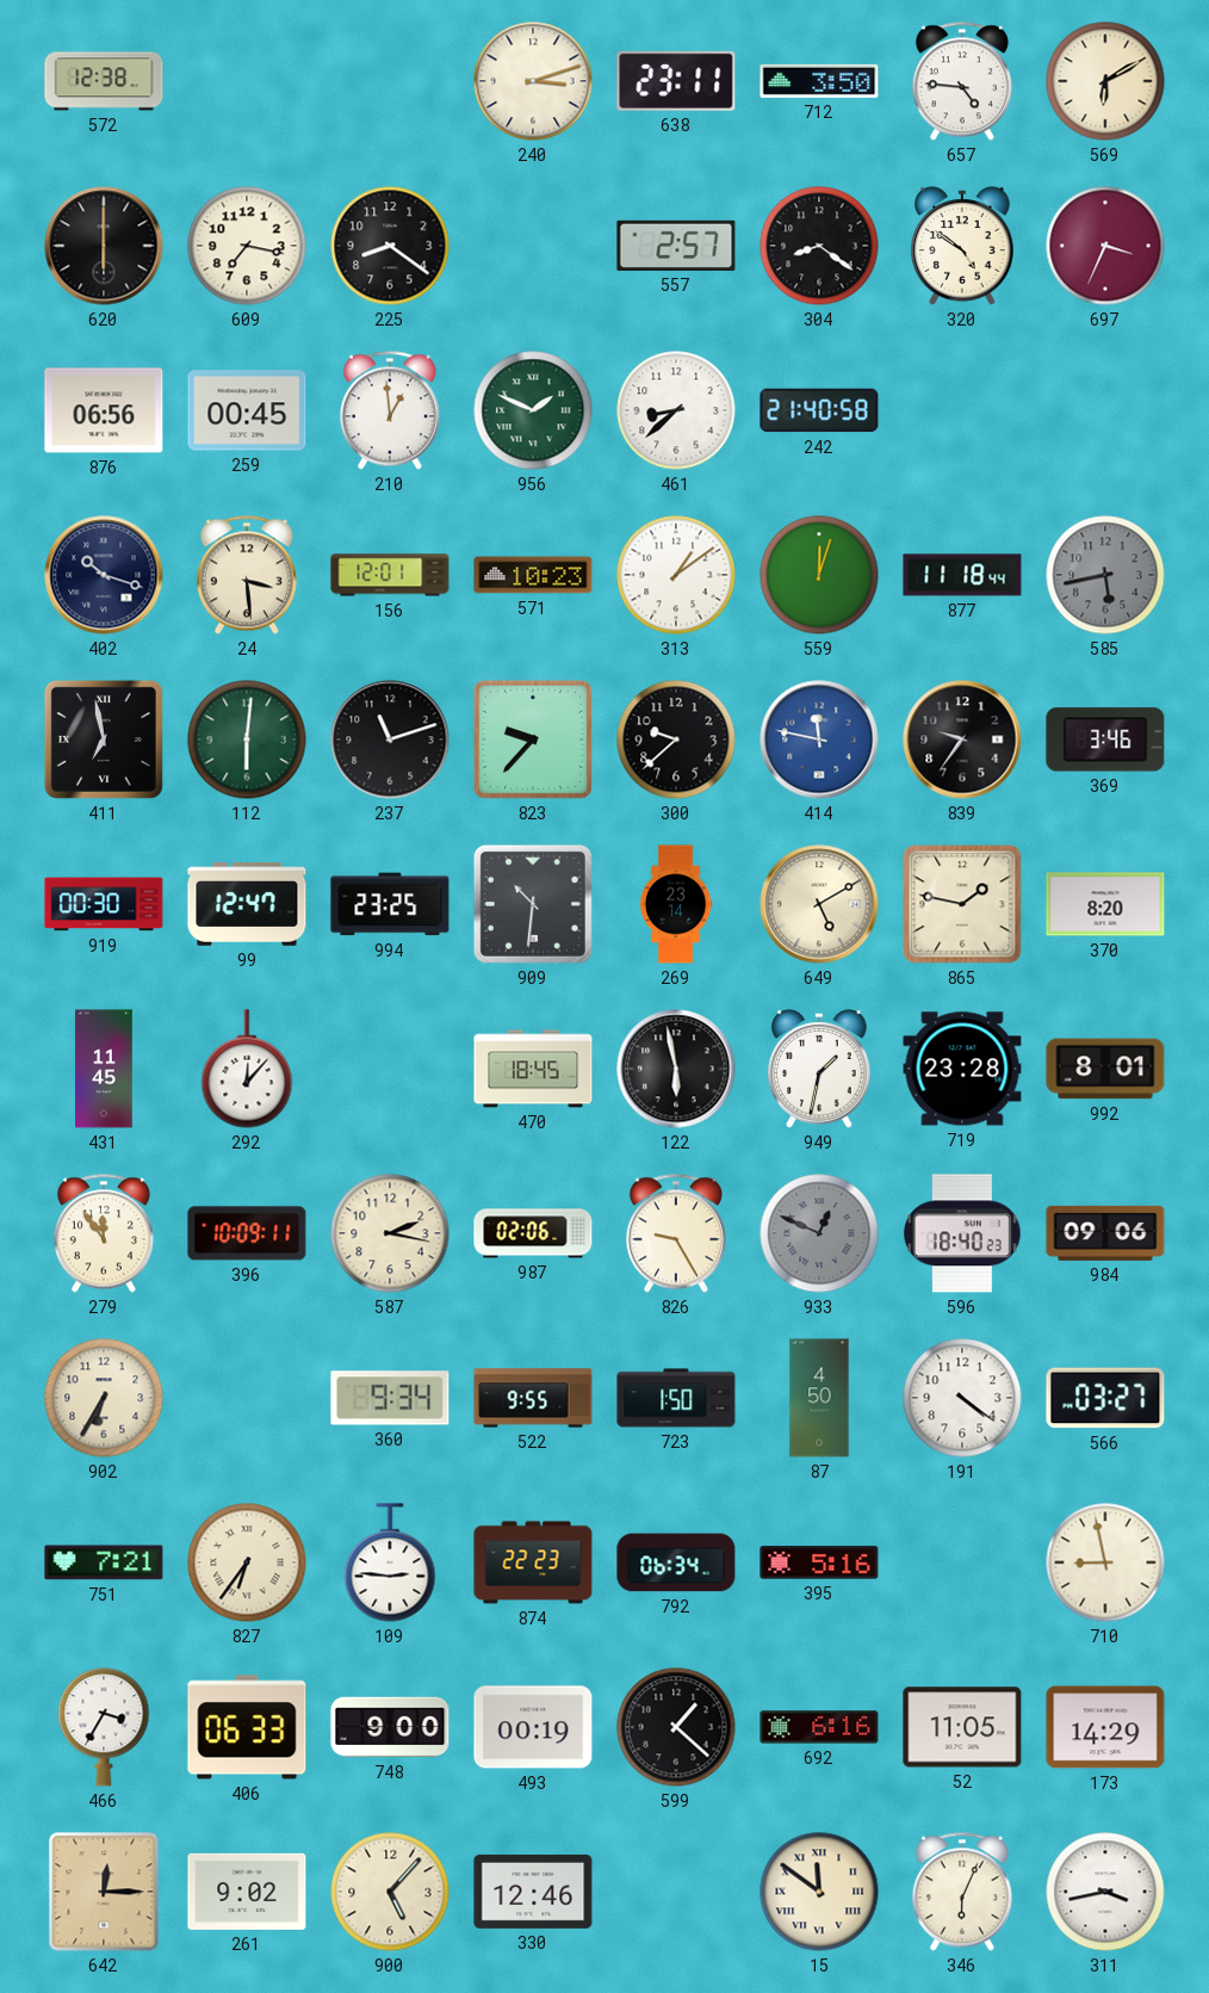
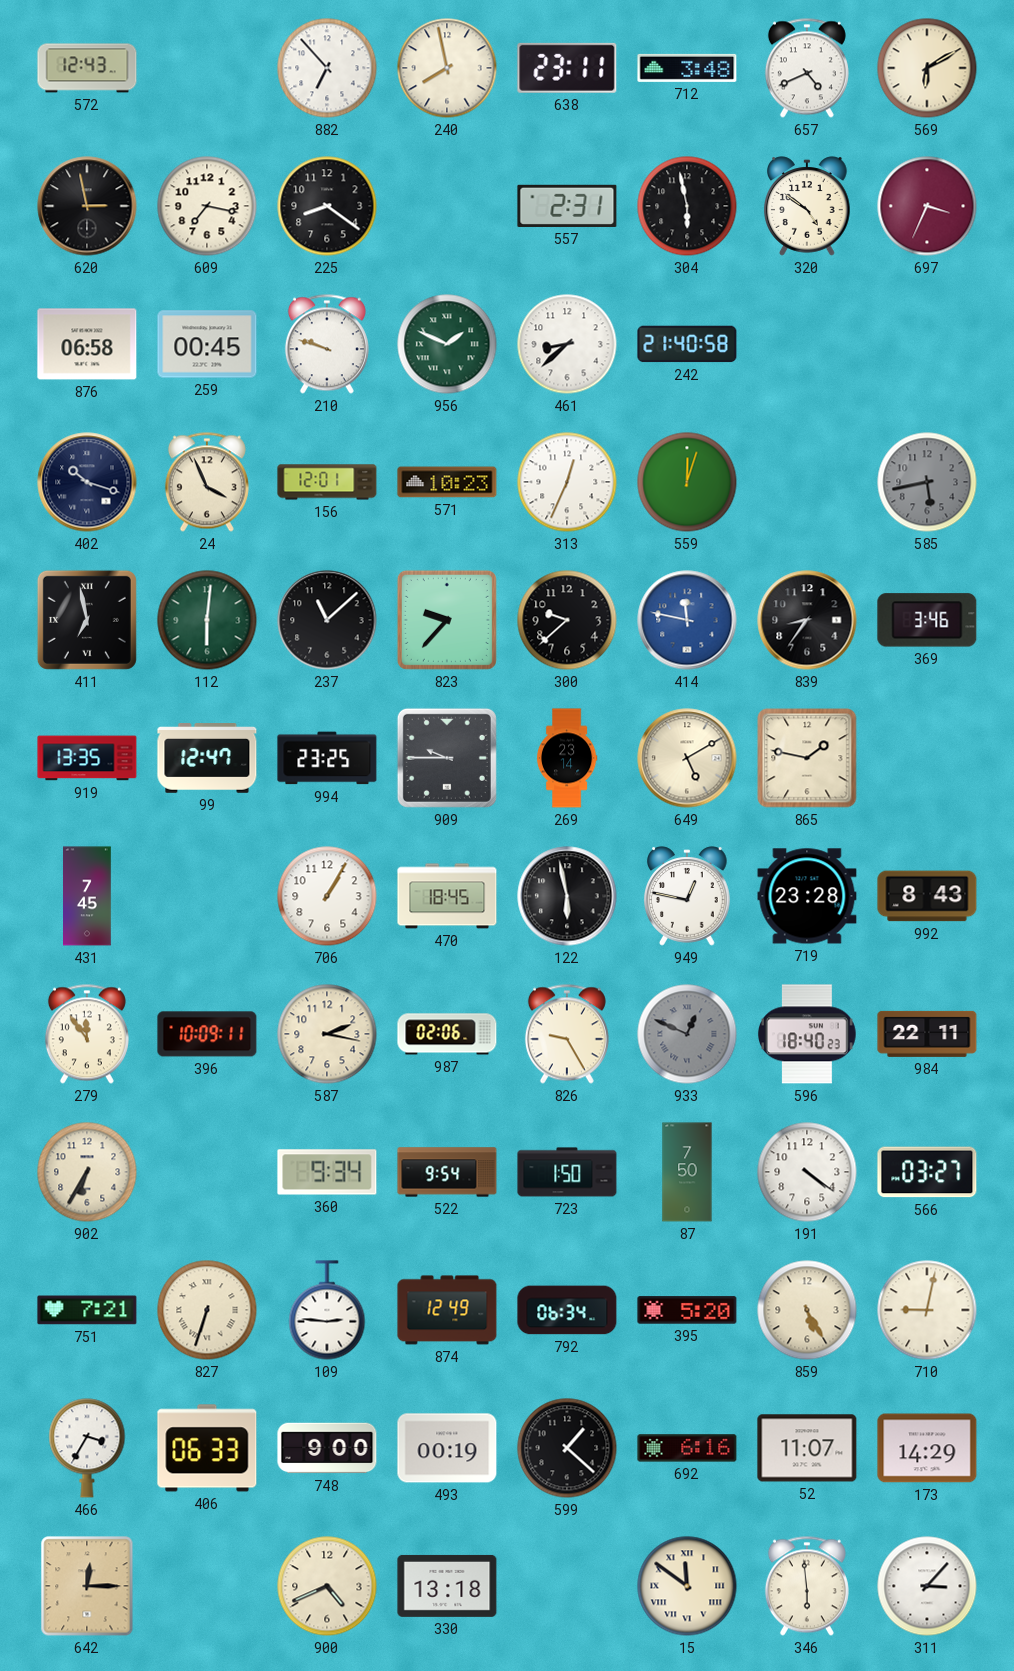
572: 12:38 -> 12:43 (87, 68)
882: none -> 6:53 (327, 68)
240: 3:12 -> 7:58 (447, 68)
712: 3:50 -> 3:48 (687, 68)
657: 4:46 -> 4:41 (807, 68)
620: 6:00 -> 2:58 (87, 206)
557: 2:57 -> 2:31 (567, 206)
304: 8:21 -> 5:58 (687, 206)
876: 06:56 -> 06:58 (87, 344)
210: 12:59 -> 9:48 (327, 344)
24: 3:29 -> 3:56 (207, 482)
313: 1:09 -> 12:34 (567, 482)
877: 11:18 -> none (962, 575)
237: 11:12 -> 11:08 (327, 620)
839: 9:36 -> 8:36 (807, 620)
919: 00:30 -> 13:35 (87, 758)
909: 10:31 -> 9:45 (447, 758)
370: 8:20 -> none (1105, 904)
431: 11:45 -> 7:45 (87, 896)
292: 12:07 -> none (247, 1069)
706: none -> 1:05 (327, 896)
949: 1:32 -> 12:47 (688, 896)
992: 8:01 -> 8:43 (927, 896)
984: 09:06 -> 22:11 (927, 1034)
522: 9:55 -> 9:54 (447, 1172)
87: 4:50 -> 7:50 (687, 1172)
827: 6:36 -> 6:33 (207, 1310)
874: 22:23 -> 12:49 (447, 1310)
395: 5:16 -> 5:20 (687, 1310)
859: none -> 5:25 (807, 1310)
710: 8:58 -> 9:02 (927, 1310)
52: 11:05 -> 11:07 (807, 1448)
261: 9:02 -> none (247, 1892)
900: 5:07 -> 4:41 (327, 1586)
330: 12:46 -> 13:18 (447, 1586)
346: 6:04 -> 5:59 (807, 1586)
311: 3:43 -> 3:07 (927, 1586)
